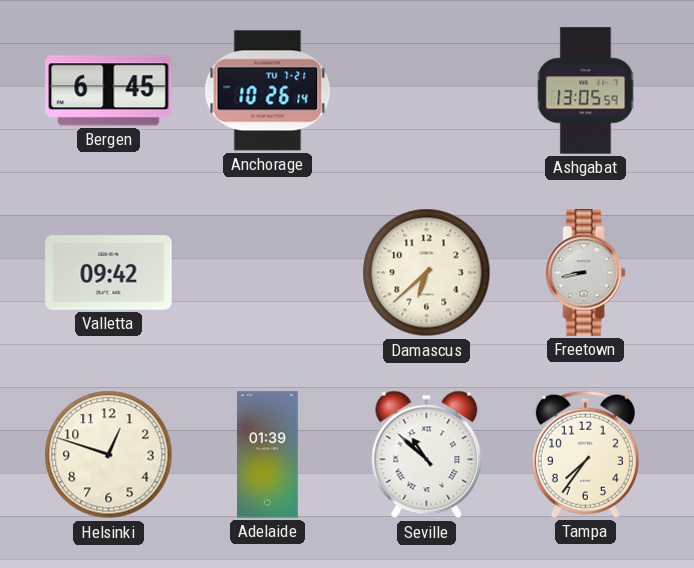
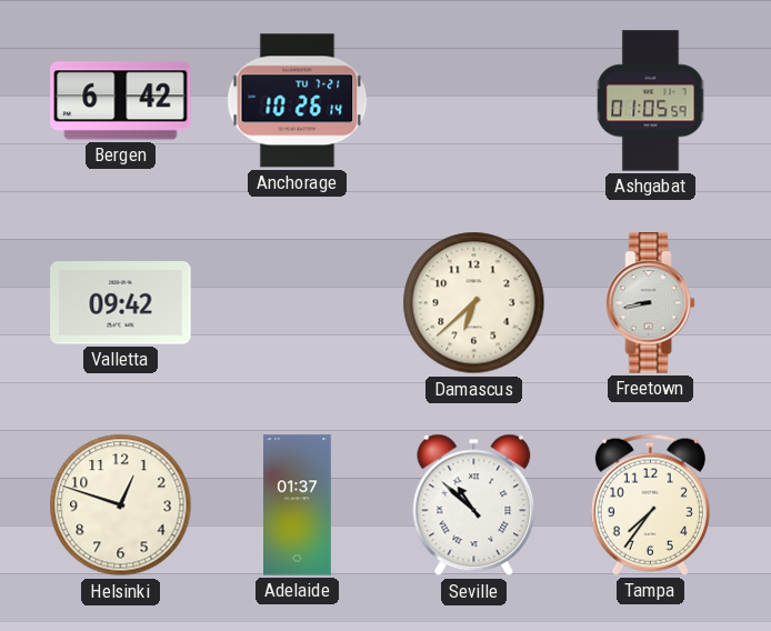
Bergen: 6:45 -> 6:42 (121, 101)
Ashgabat: 13:05 -> 01:05 (651, 101)
Adelaide: 01:39 -> 01:37 (298, 505)
